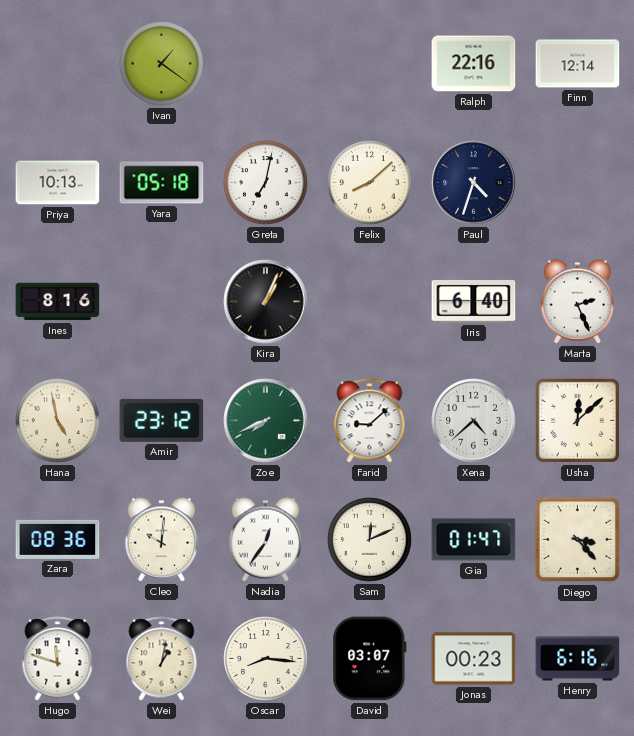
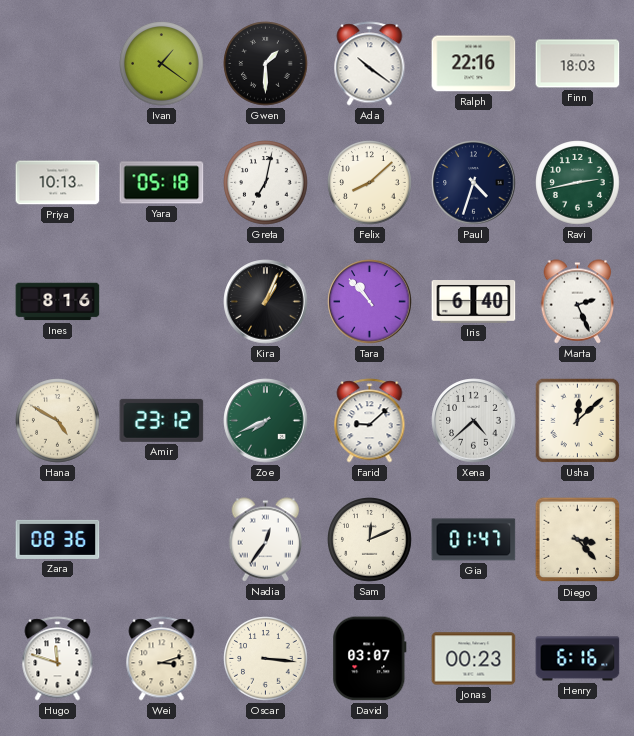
Gwen: none -> 1:30 (266, 64)
Ada: none -> 10:21 (370, 64)
Finn: 12:14 -> 18:03 (578, 64)
Ravi: none -> 2:43 (578, 183)
Tara: none -> 10:53 (370, 302)
Hana: 4:58 -> 4:50 (58, 421)
Cleo: 10:01 -> none (162, 540)
Wei: 1:02 -> 3:12 (162, 659)
Oscar: 8:16 -> 3:16 (266, 659)
